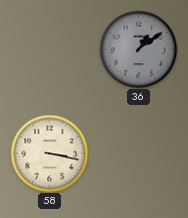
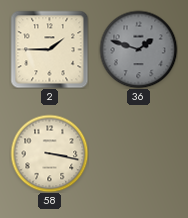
2: none -> 1:45 (49, 49)
36: 1:09 -> 1:48 (138, 49)
